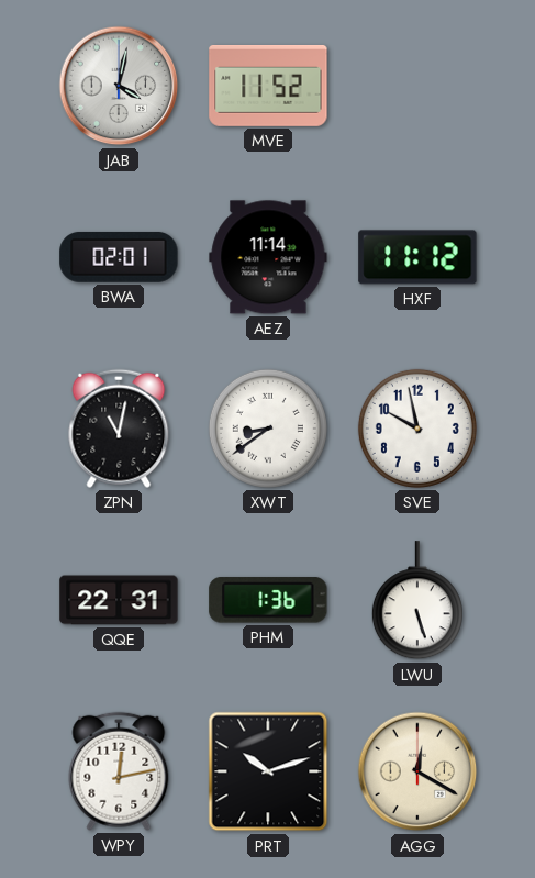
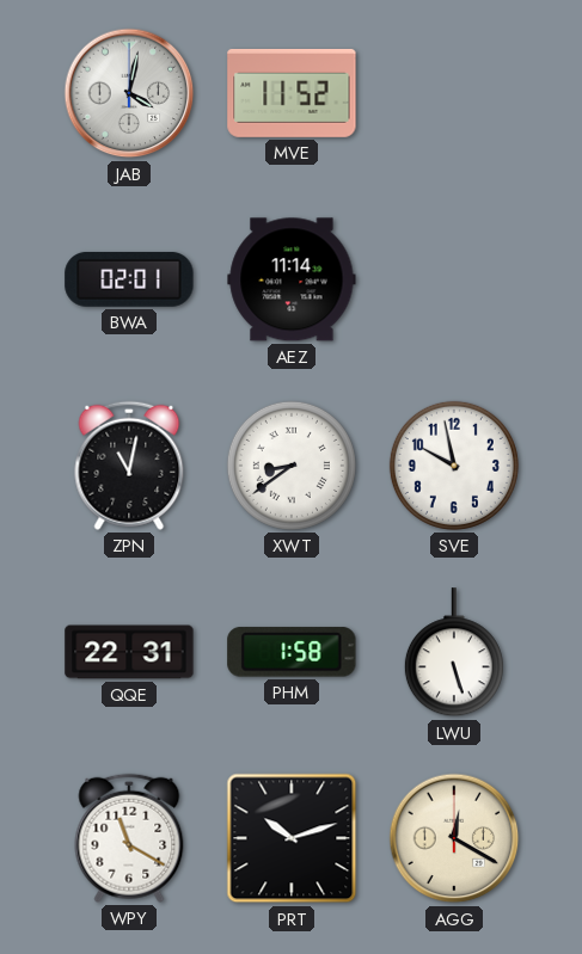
HXF: 11:12 -> none (417, 257)
PHM: 1:36 -> 1:58 (292, 652)
WPY: 12:13 -> 11:20 (129, 838)
